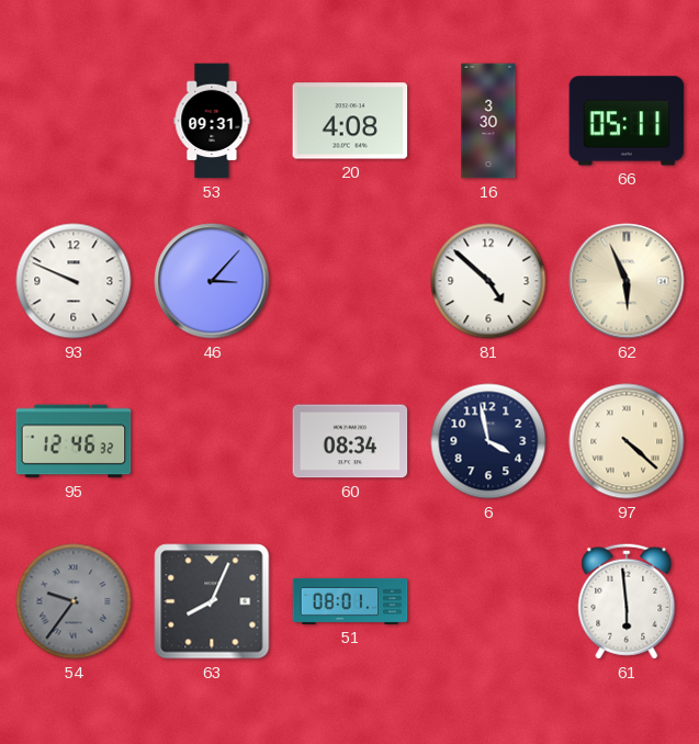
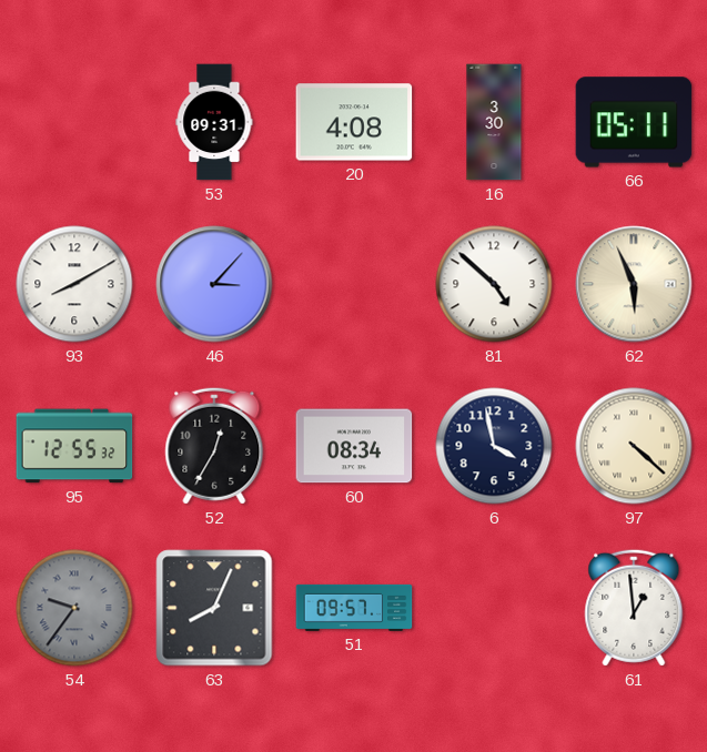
93: 9:49 -> 8:10 (74, 284)
95: 12:46 -> 12:55 (74, 446)
52: none -> 12:35 (214, 446)
51: 08:01 -> 09:57 (354, 608)
61: 5:59 -> 12:59 (634, 608)
